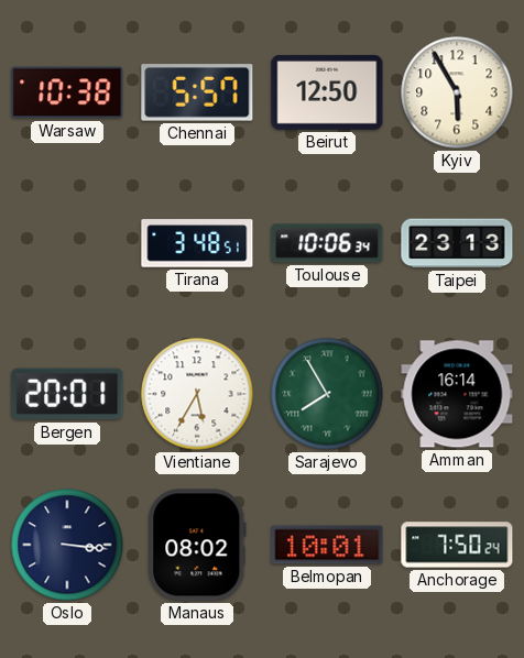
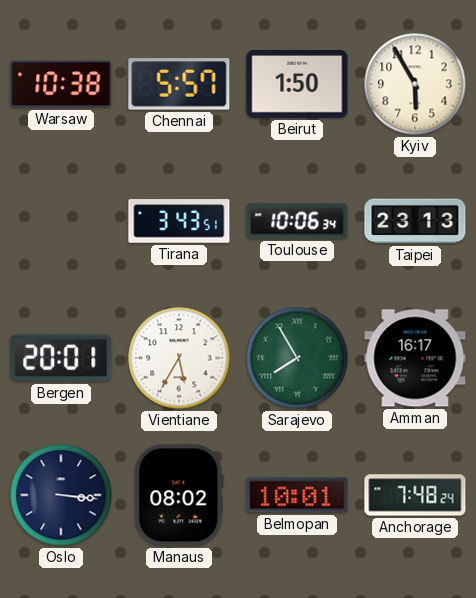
Beirut: 12:50 -> 1:50 (297, 84)
Tirana: 3:48 -> 3:43 (179, 221)
Amman: 16:14 -> 16:17 (415, 358)
Anchorage: 7:50 -> 7:48 (415, 495)
